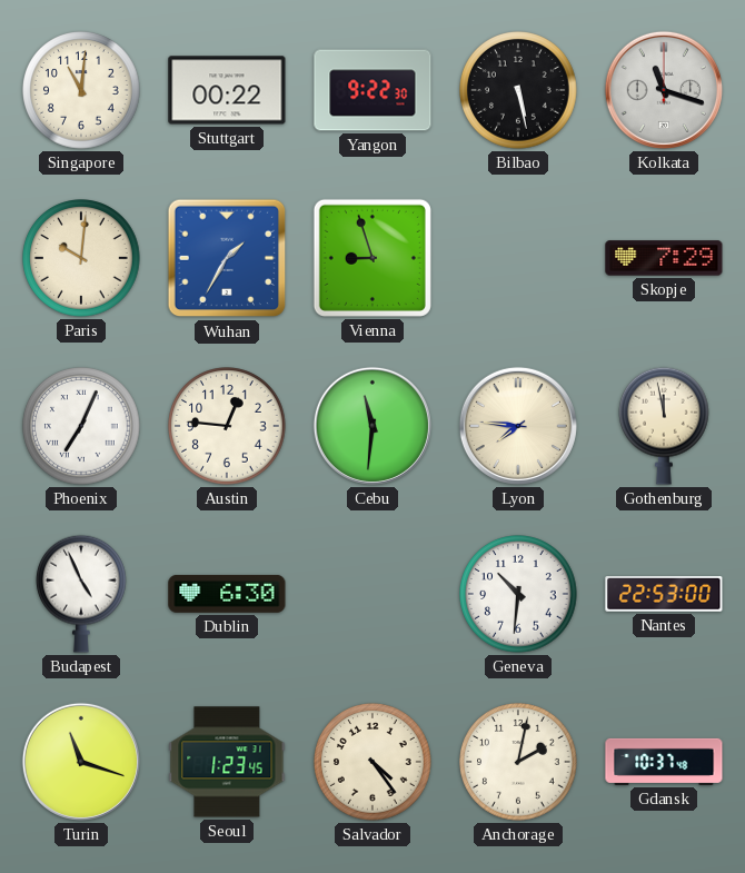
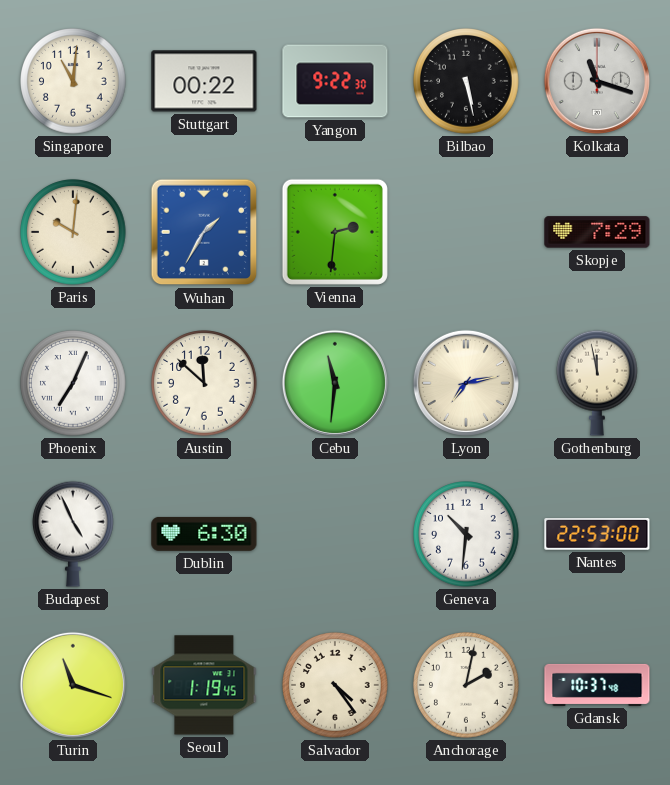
Vienna: 8:57 -> 2:31 (335, 232)
Austin: 12:46 -> 11:52 (204, 383)
Lyon: 7:46 -> 7:13 (466, 383)
Seoul: 1:23 -> 1:19 (204, 685)
